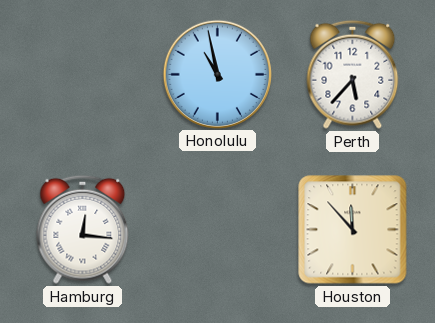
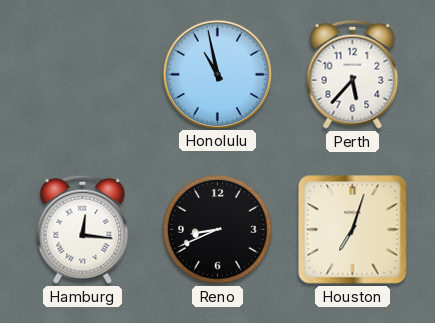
Reno: none -> 8:41 (218, 230)
Houston: 11:53 -> 7:03 (353, 230)
